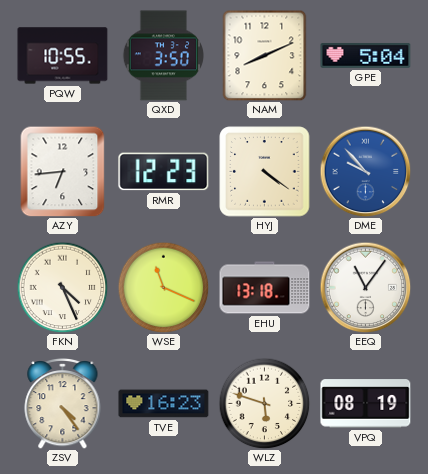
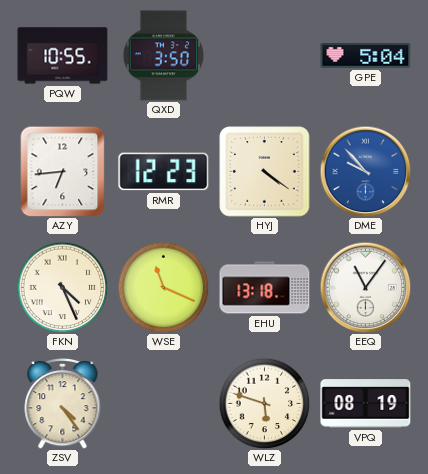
NAM: 8:11 -> none (265, 55)
TVE: 16:23 -> none (164, 404)
